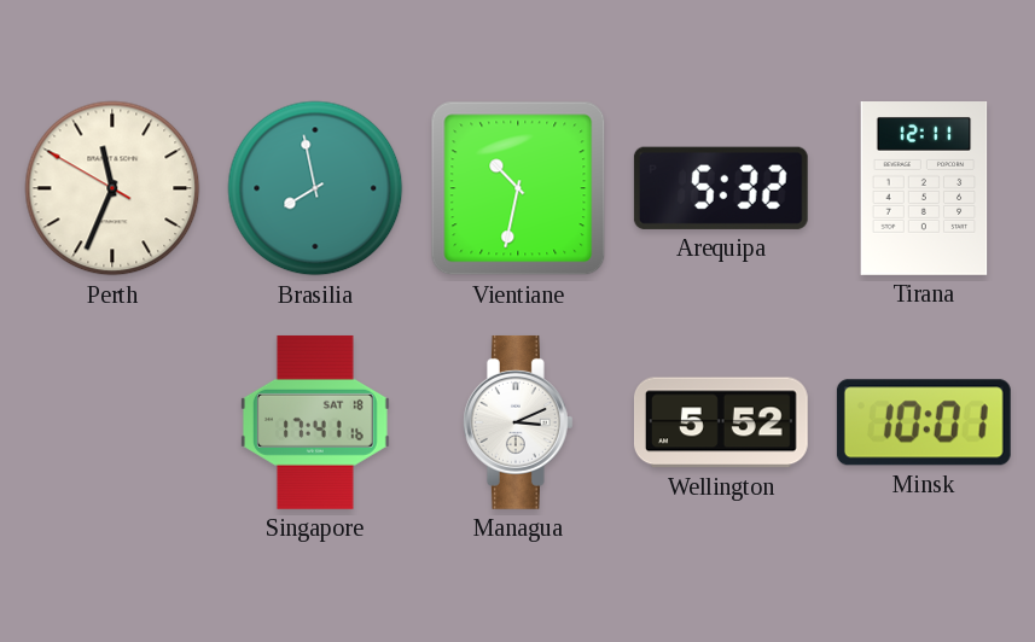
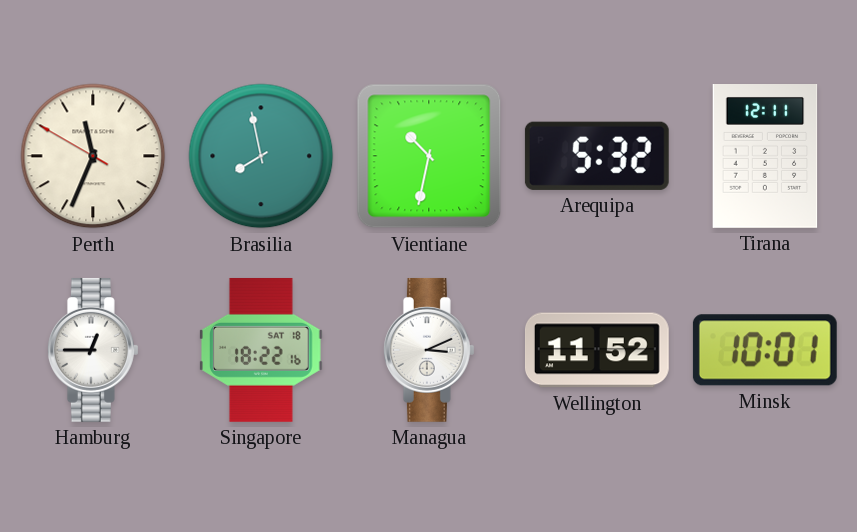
Hamburg: none -> 12:45 (93, 350)
Singapore: 17:41 -> 18:22 (261, 350)
Wellington: 5:52 -> 11:52 (597, 350)
